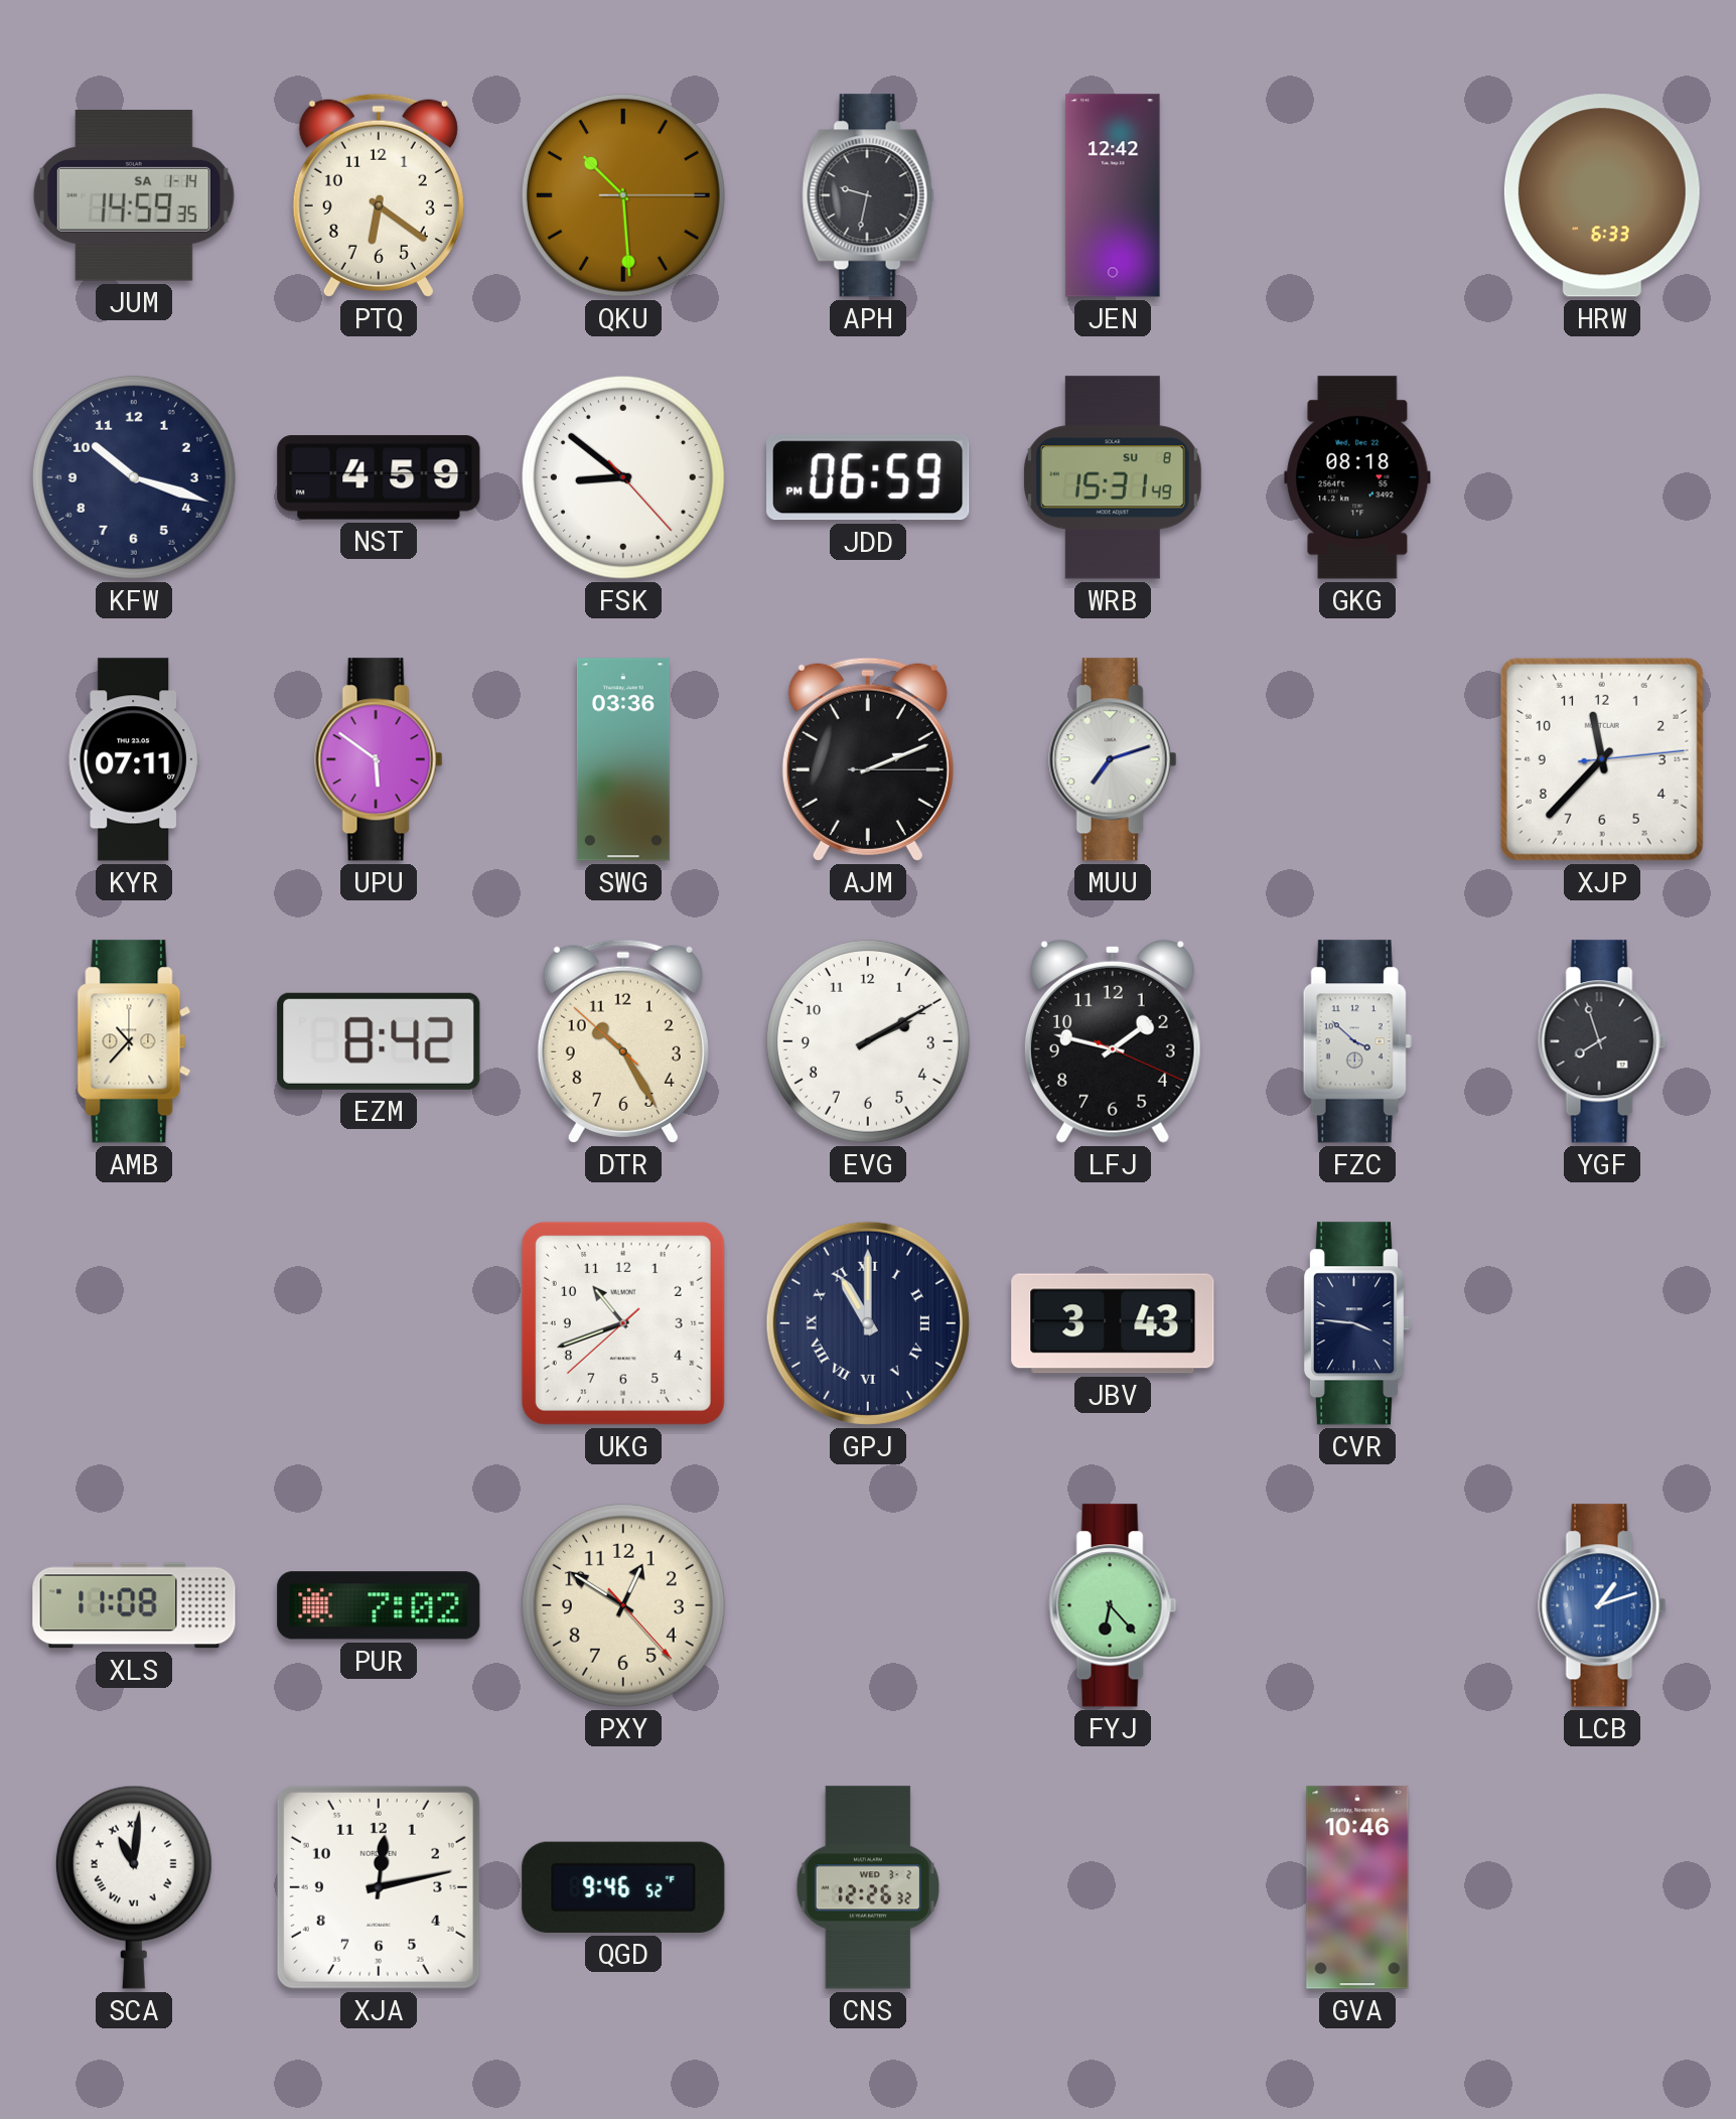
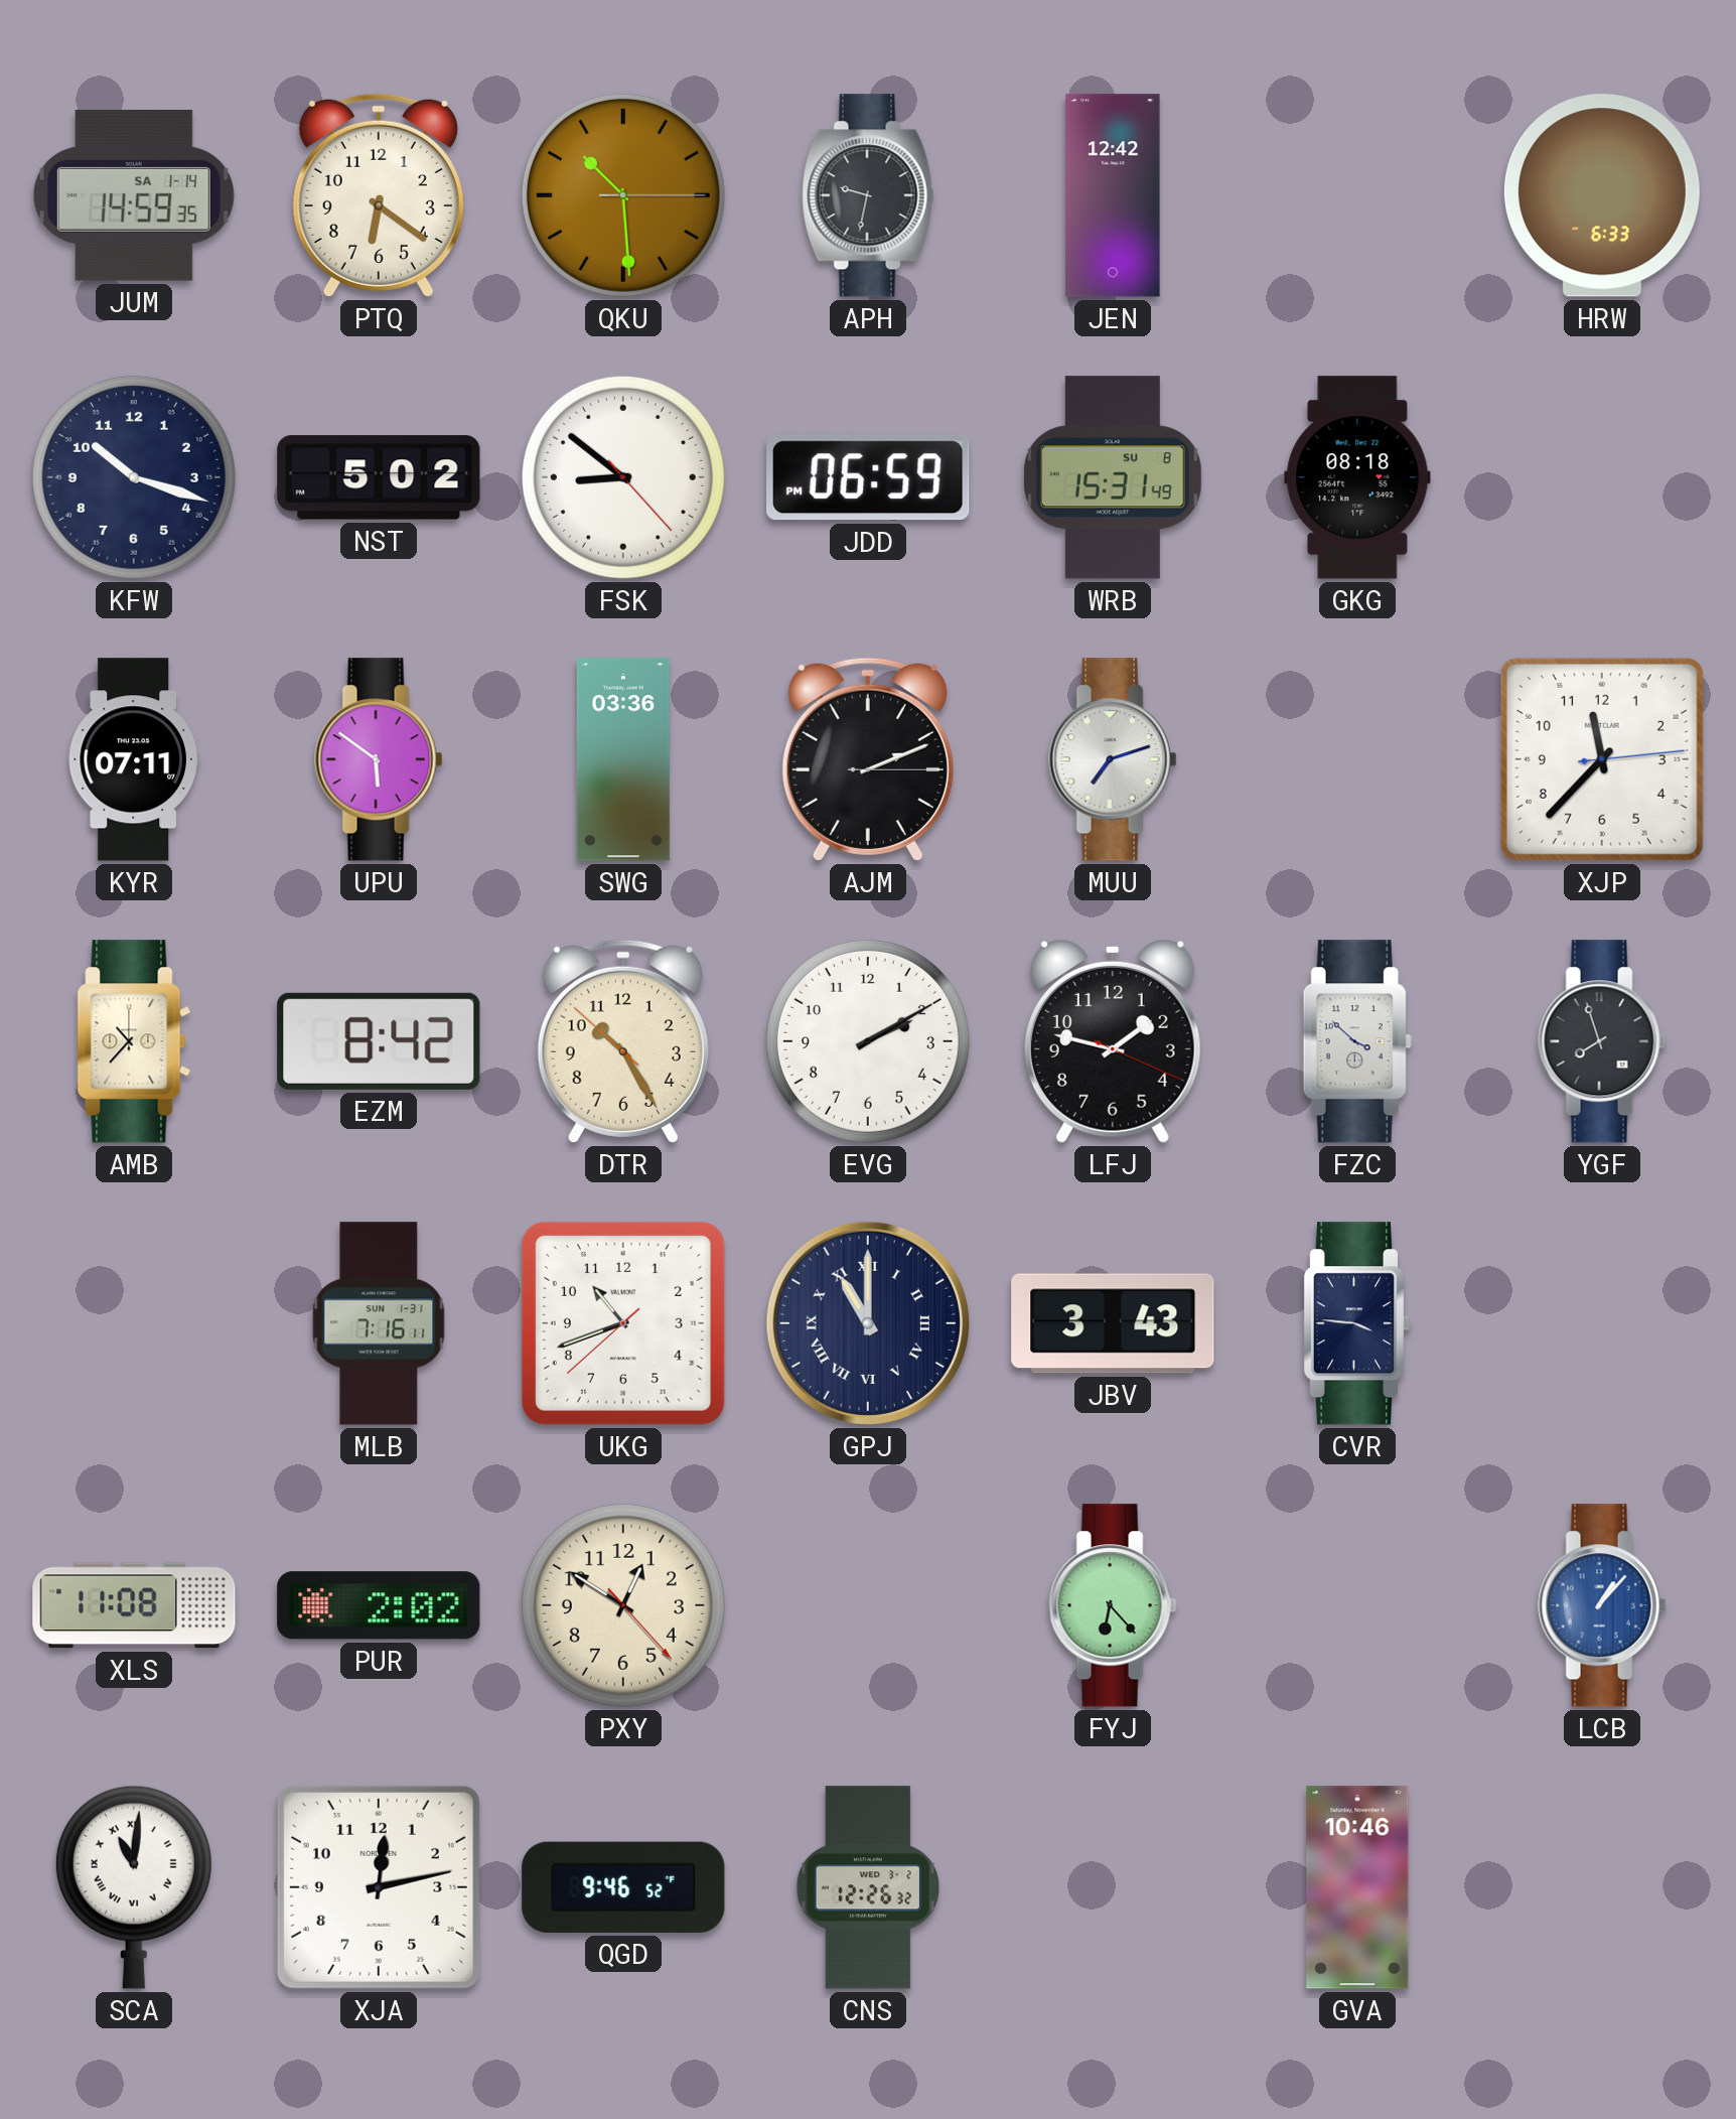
NST: 4:59 -> 5:02 (379, 477)
MLB: none -> 7:16 (379, 1323)
PUR: 7:02 -> 2:02 (379, 1605)
LCB: 1:12 -> 1:07 (1602, 1605)
